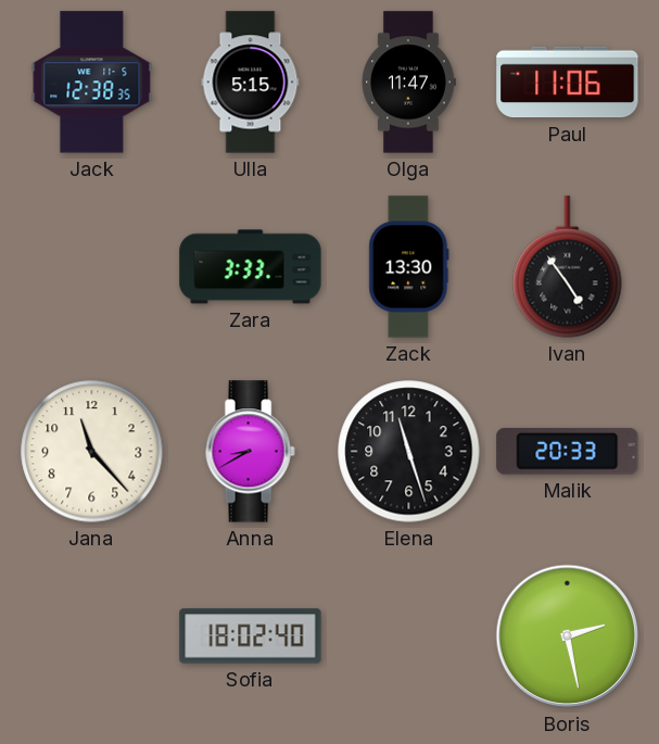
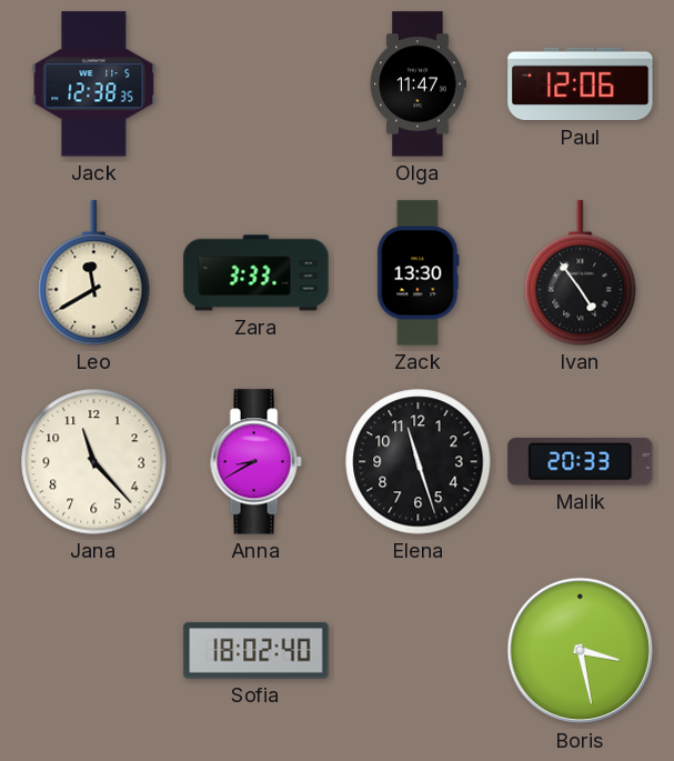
Ulla: 5:15 -> none (251, 83)
Paul: 11:06 -> 12:06 (581, 84)
Leo: none -> 11:40 (94, 273)
Boris: 2:28 -> 3:28 (581, 651)
